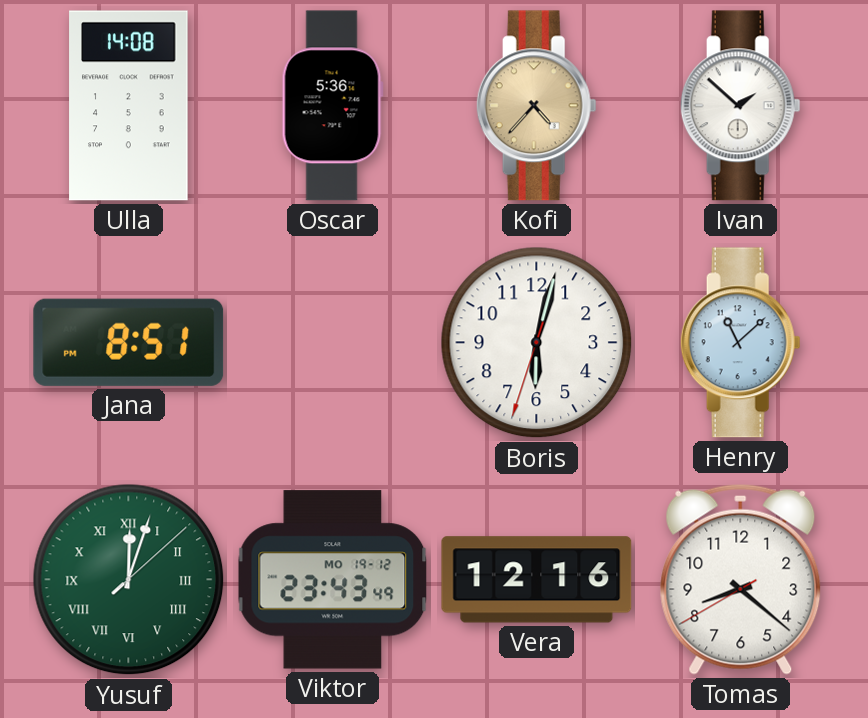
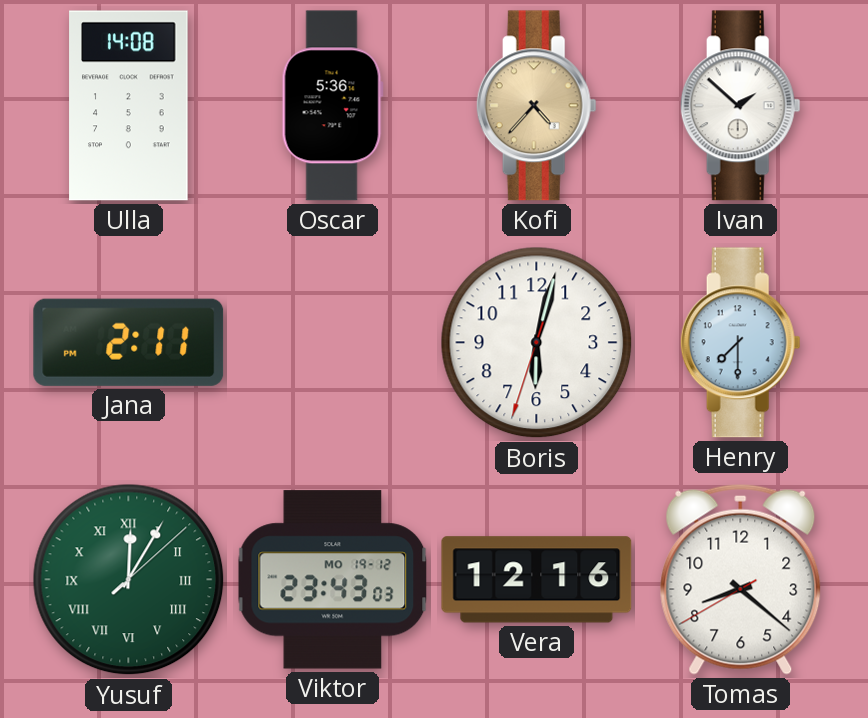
Jana: 8:51 -> 2:11 (129, 342)
Henry: 11:08 -> 7:30 (740, 343)
Yusuf: 12:03 -> 12:05 (129, 580)
Viktor: 23:43:49 -> 23:43:03 (333, 580)
